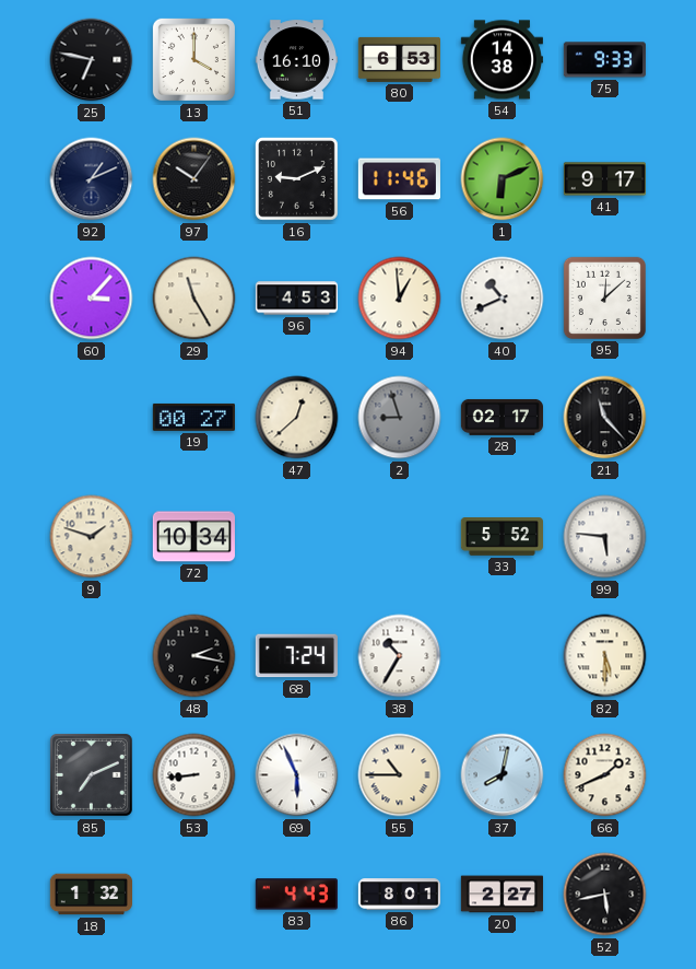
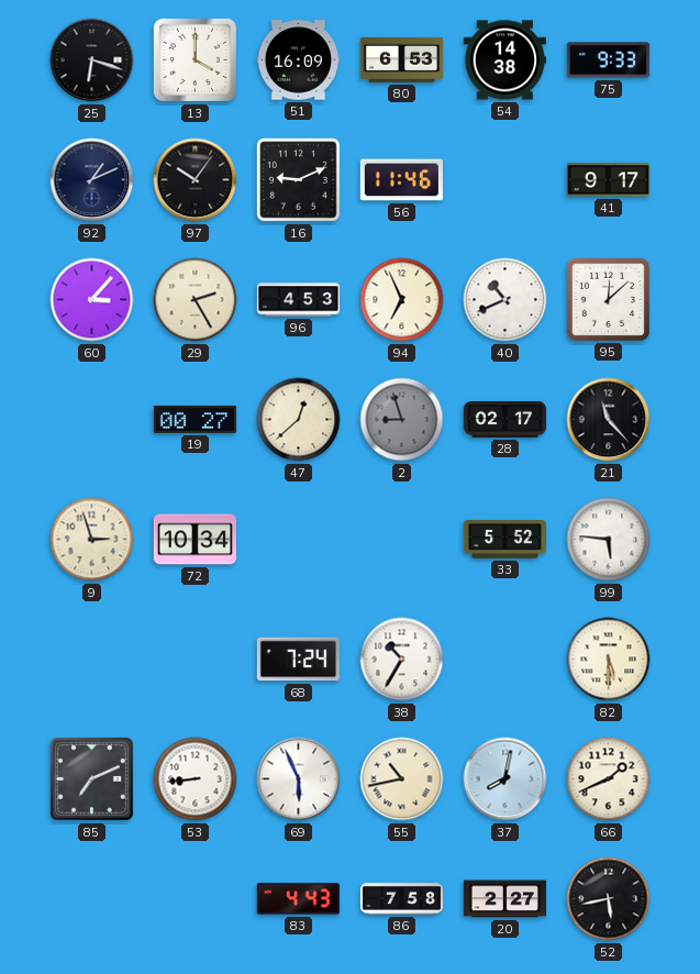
25: 6:47 -> 6:18 (92, 60)
51: 16:10 -> 16:09 (298, 60)
1: 6:11 -> none (503, 179)
29: 11:25 -> 2:25 (196, 300)
94: 12:59 -> 6:56 (402, 300)
9: 1:48 -> 2:57 (92, 540)
48: 2:17 -> none (194, 656)
55: 10:45 -> 10:43 (402, 779)
18: 1:32 -> none (91, 895)
86: 8:01 -> 7:58 (402, 899)
